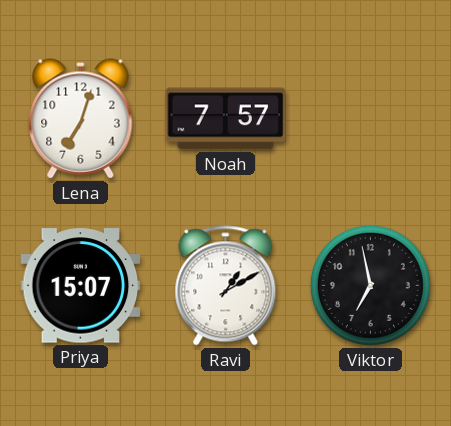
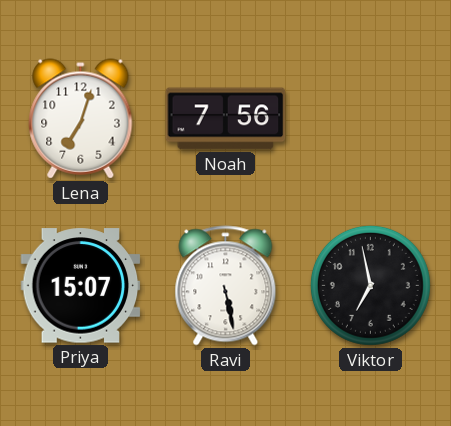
Noah: 7:57 -> 7:56 (226, 119)
Ravi: 1:10 -> 5:28 (226, 286)
